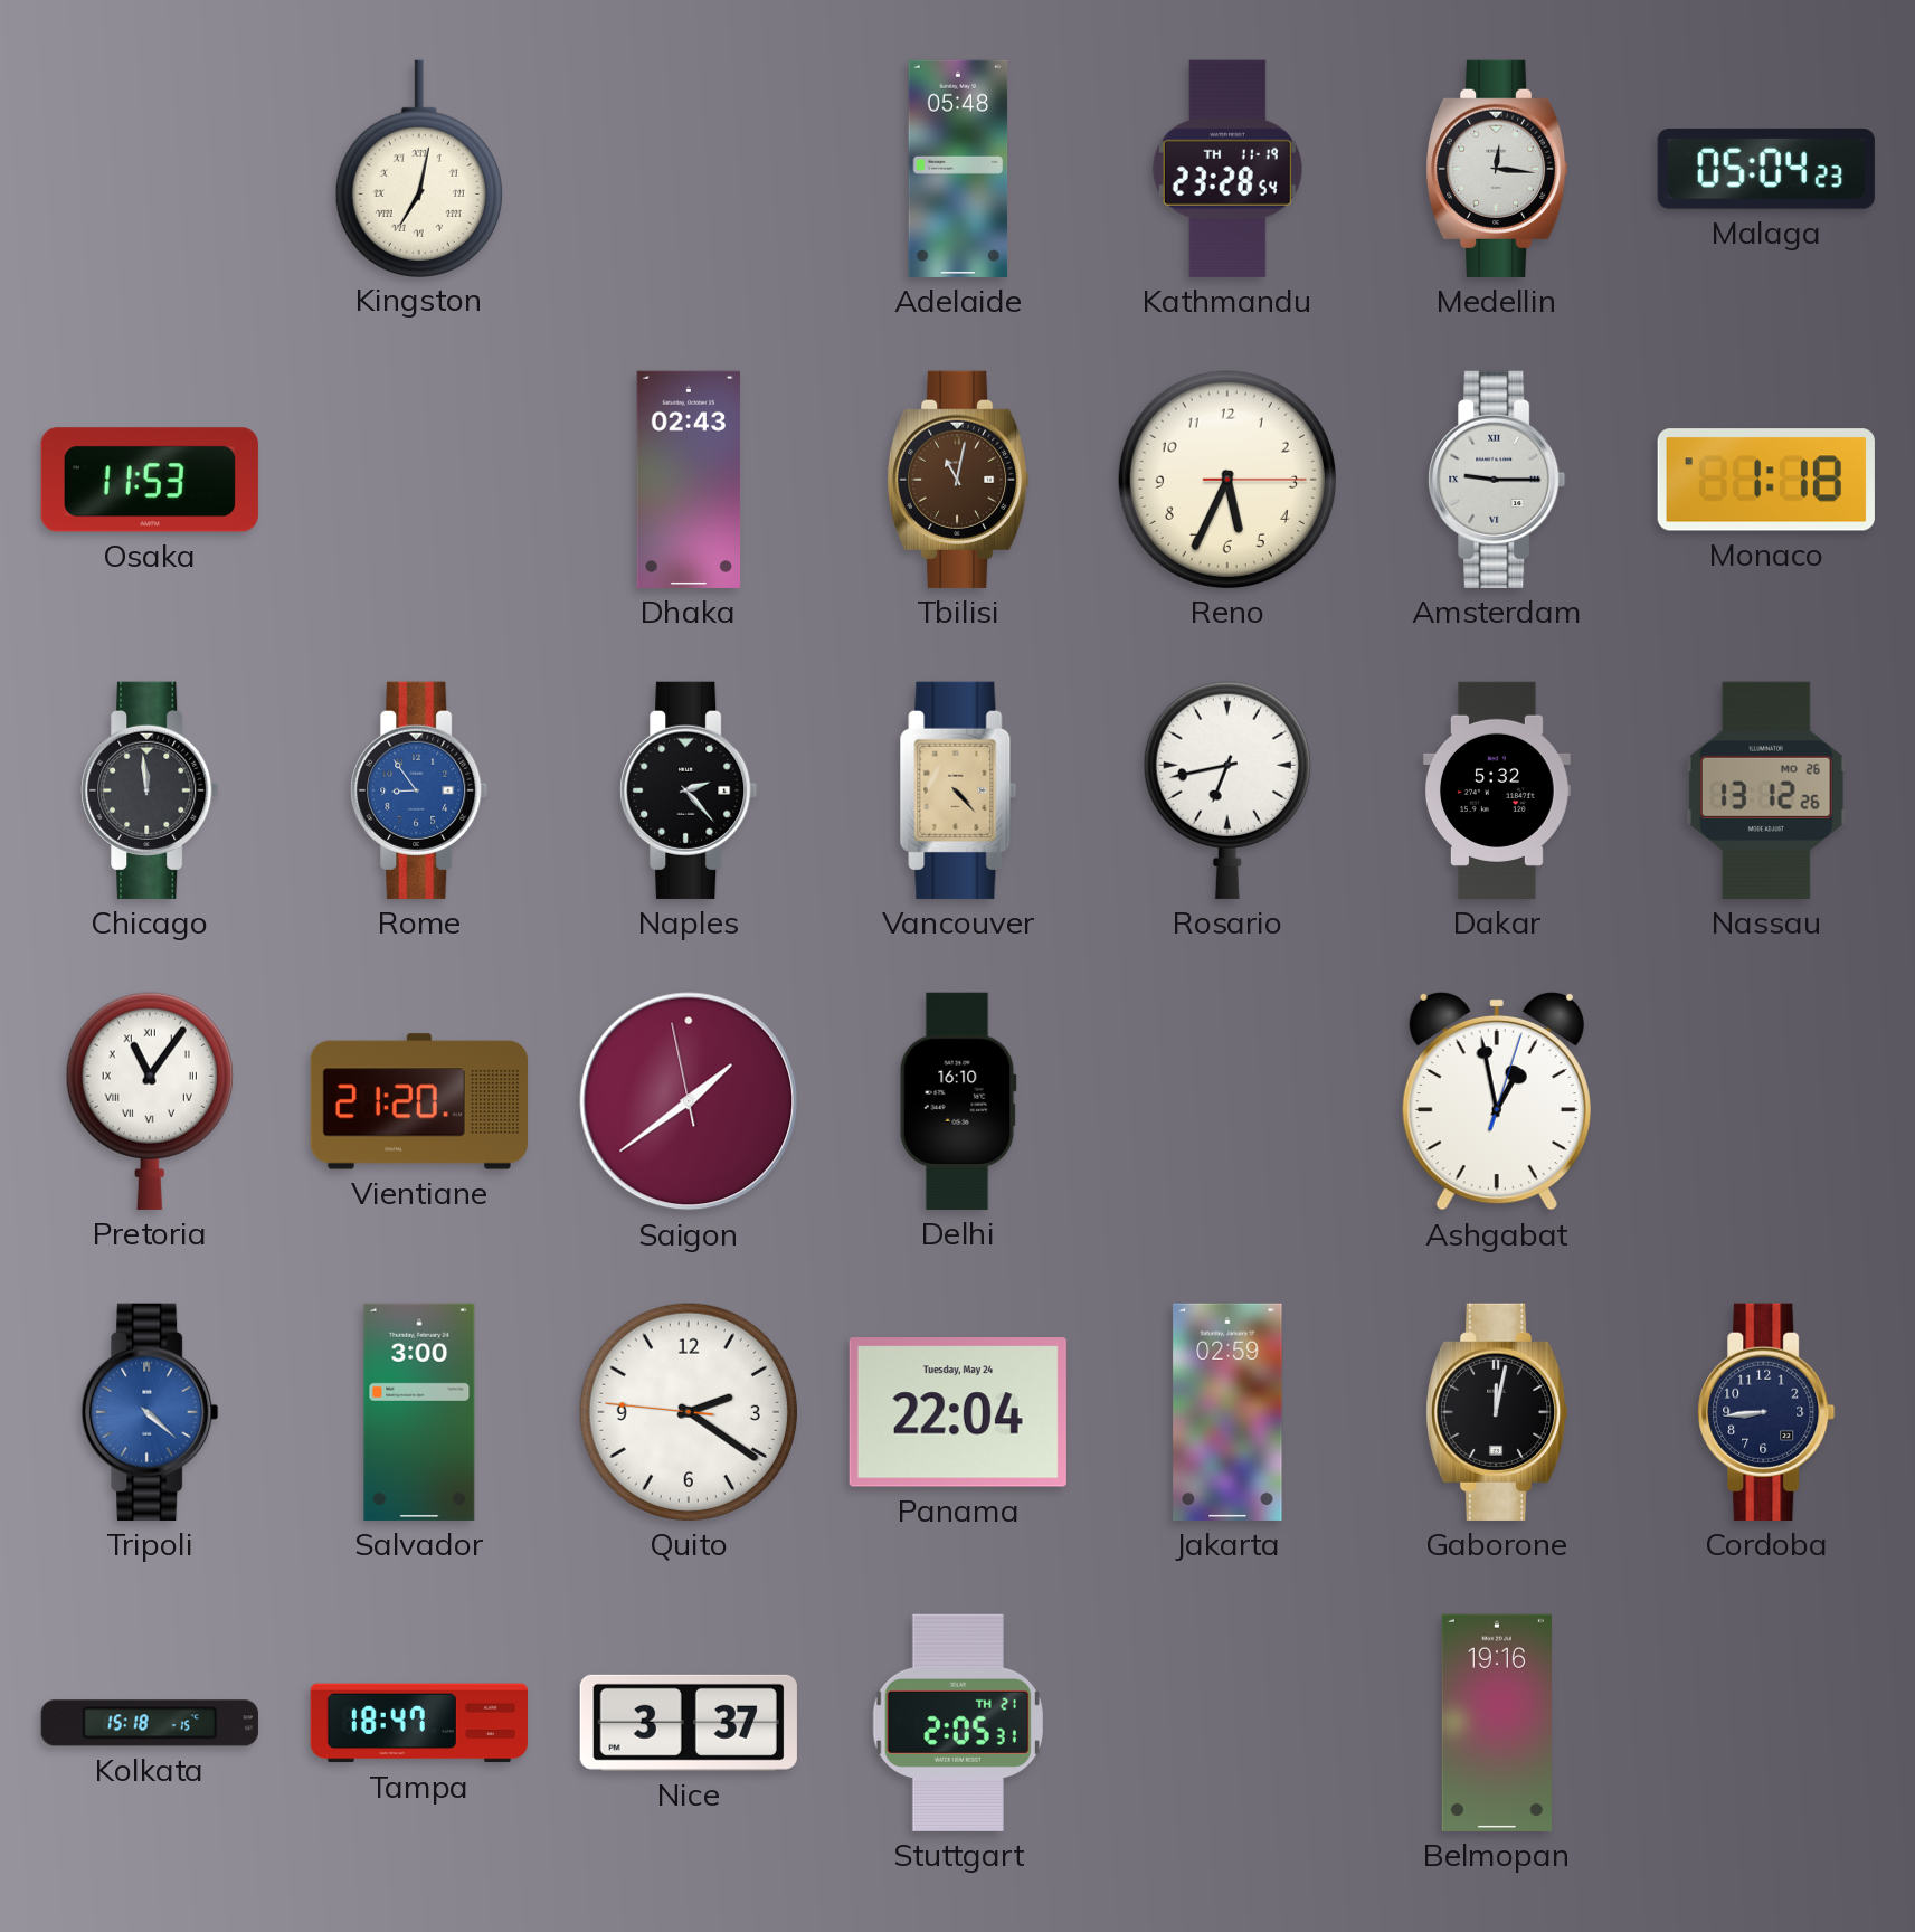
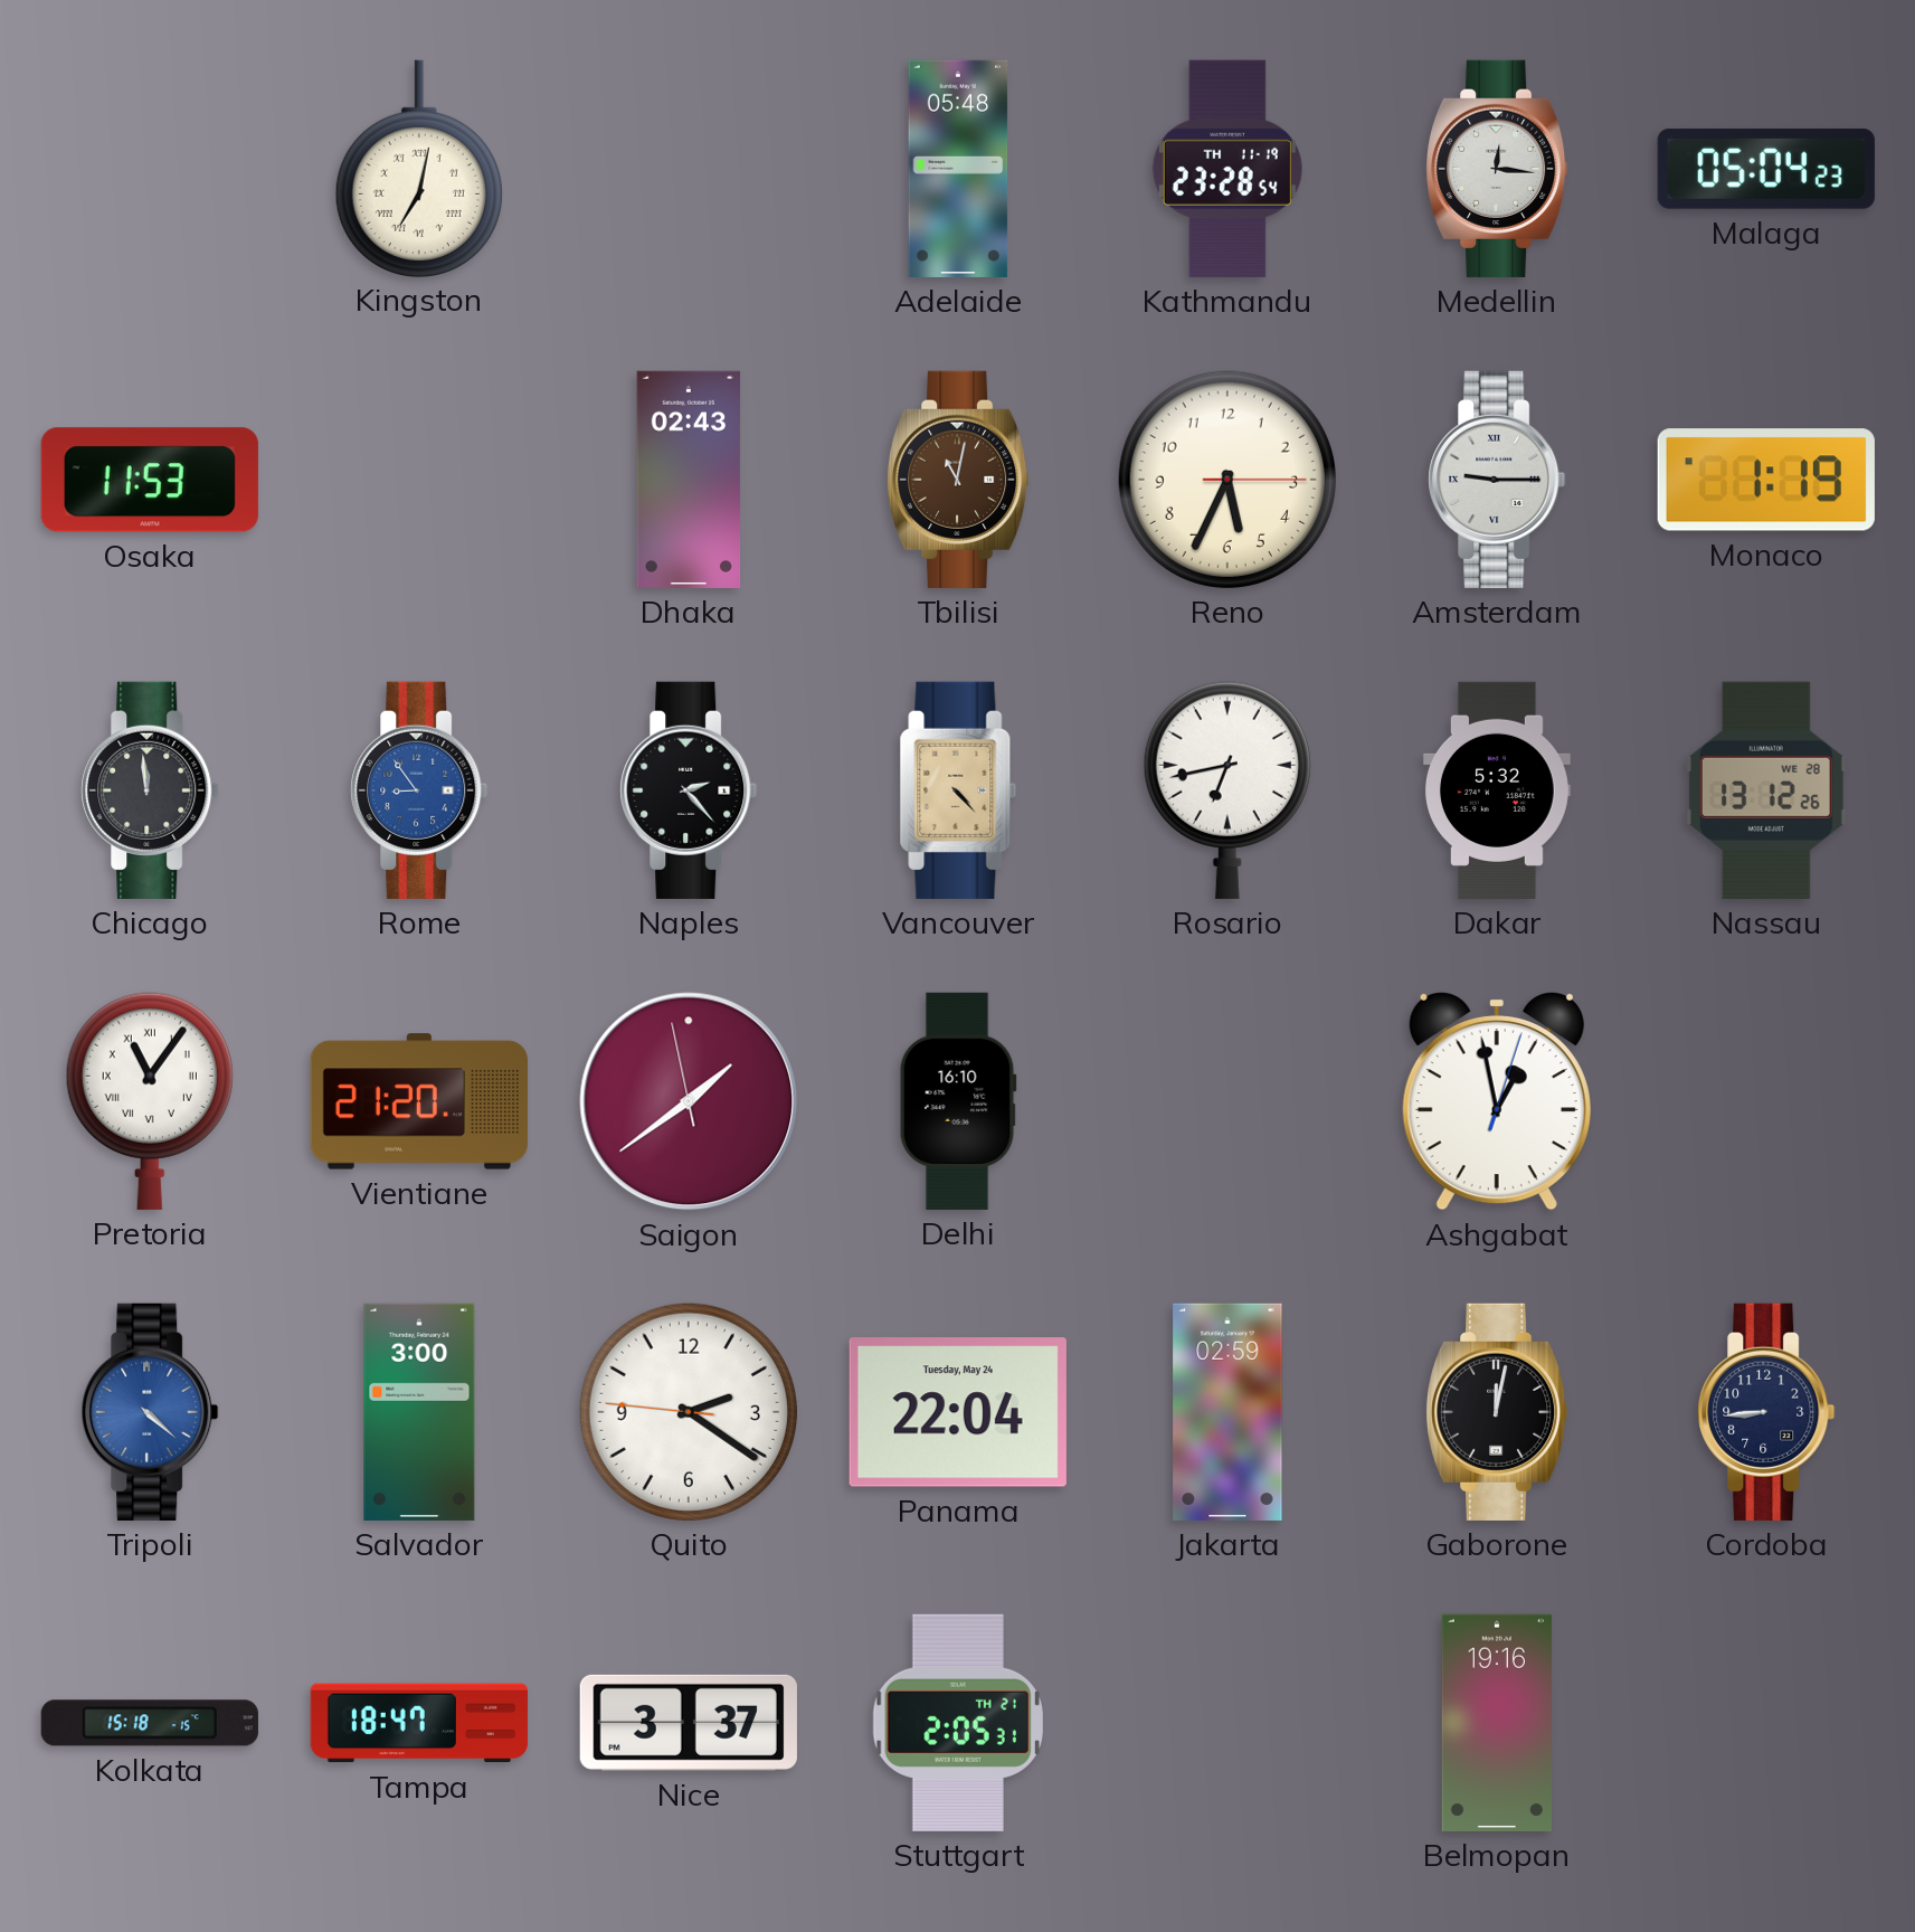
Monaco: 1:18 -> 1:19 (1766, 480)
Nassau date: MO 26 -> WE 28 (1766, 790)
